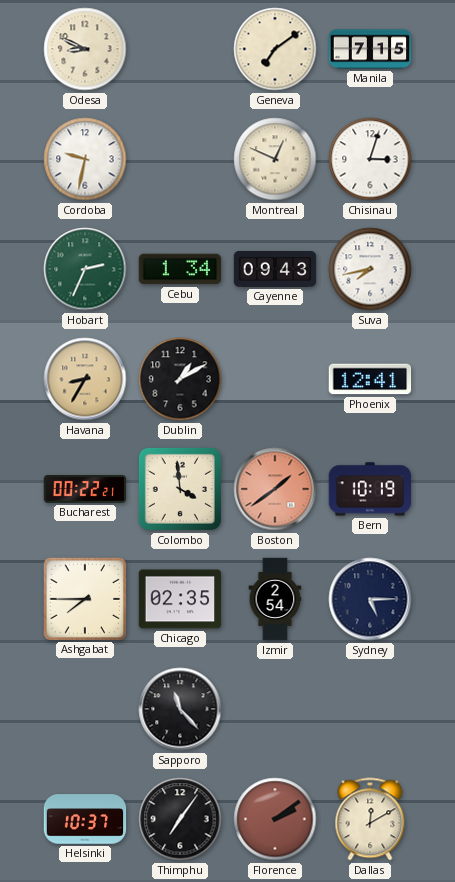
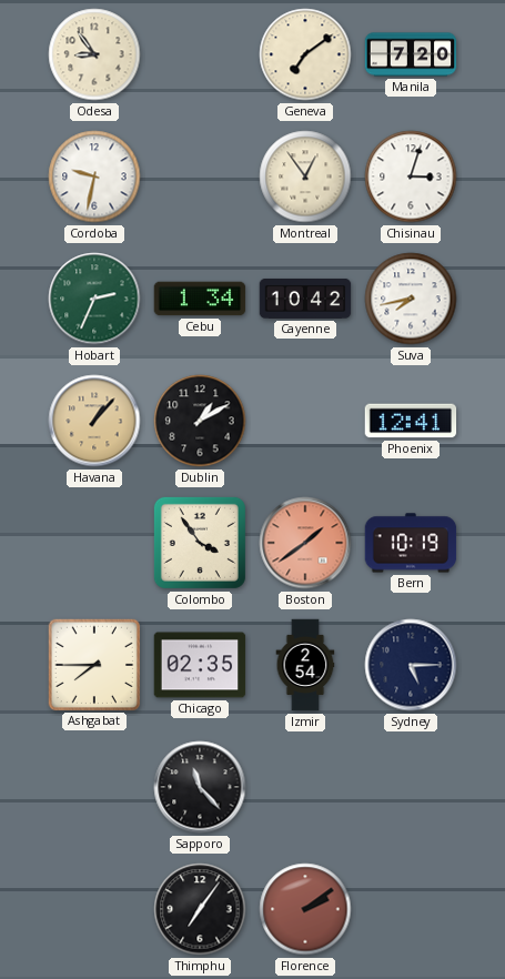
Odesa: 8:49 -> 8:54 (94, 54)
Manila: 7:15 -> 7:20 (411, 54)
Montreal: 12:49 -> 12:54 (305, 176)
Cayenne: 09:43 -> 10:42 (305, 299)
Havana: 8:35 -> 1:07 (94, 421)
Bucharest: 00:22 -> none (85, 490)
Colombo: 3:59 -> 3:54 (200, 543)
Helsinki: 10:37 -> none (85, 819)
Dallas: 12:10 -> none (370, 819)
